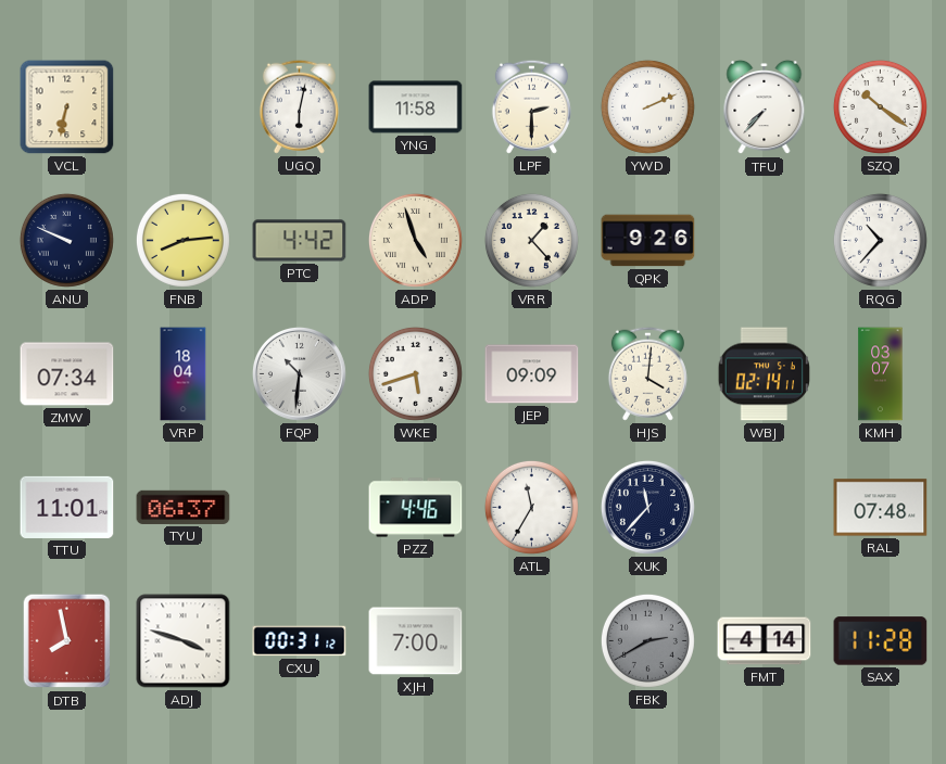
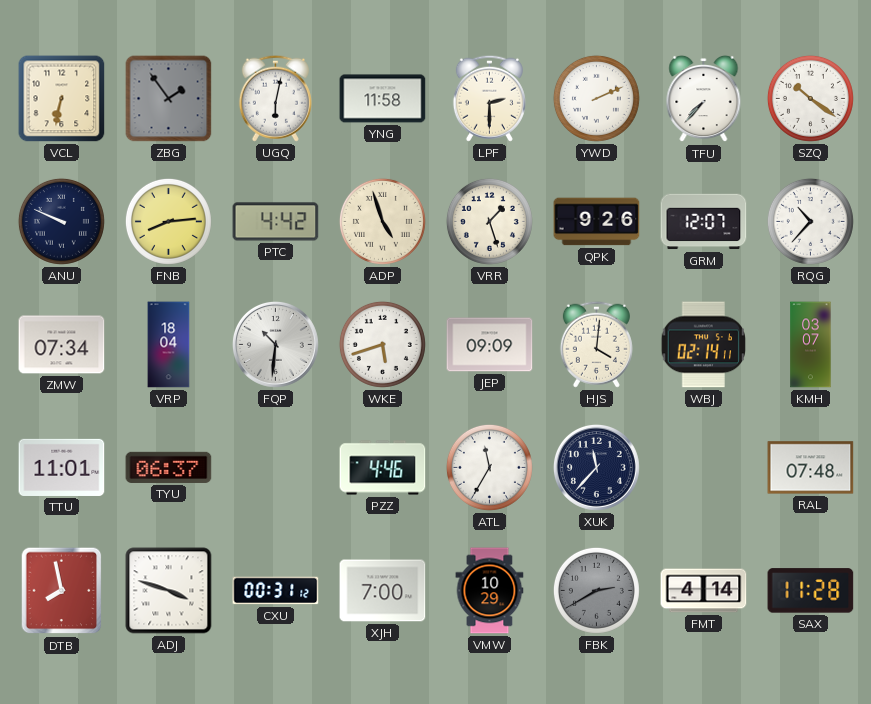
ZBG: none -> 1:54 (169, 99)
VRR: 1:23 -> 1:27 (489, 221)
GRM: none -> 12:07 (704, 222)
VMW: none -> 10:29 (490, 591)
